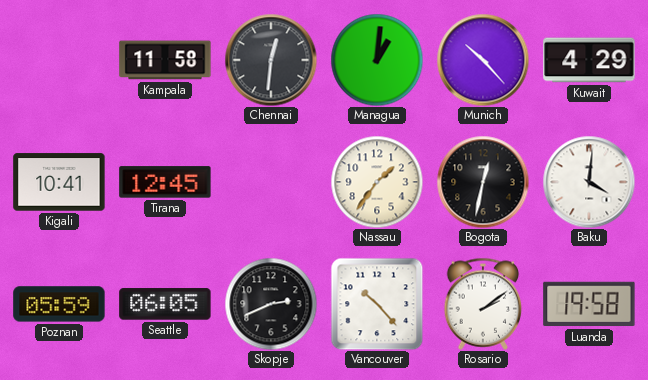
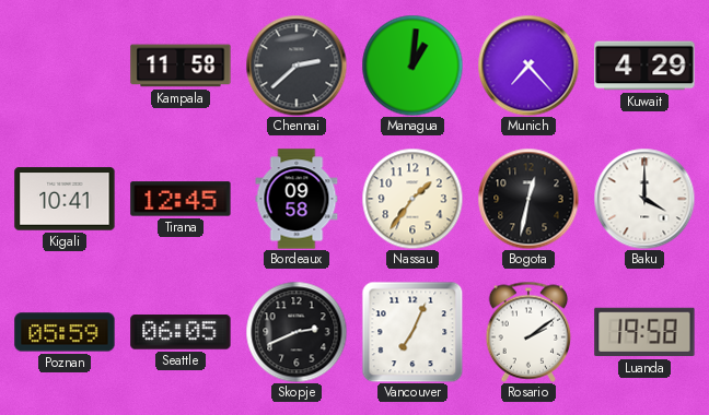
Chennai: 12:31 -> 2:38 (297, 66)
Munich: 10:23 -> 7:23 (528, 66)
Bordeaux: none -> 09:58 (297, 199)
Baku: 4:01 -> 4:00 (644, 199)
Vancouver: 10:23 -> 7:04 (412, 332)
